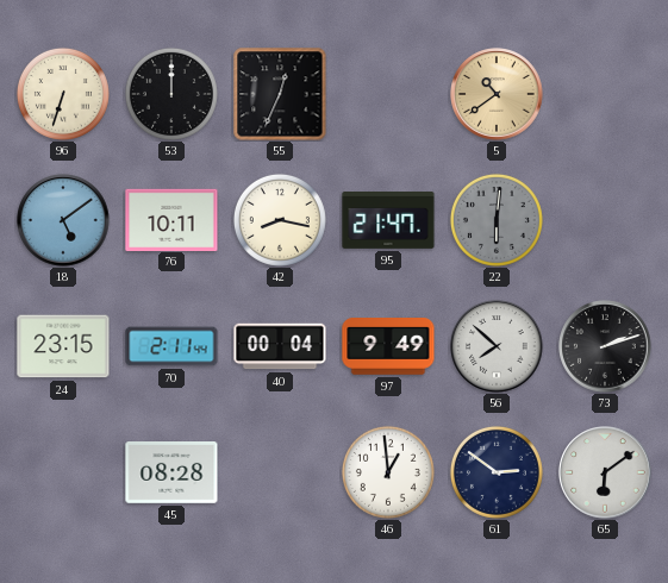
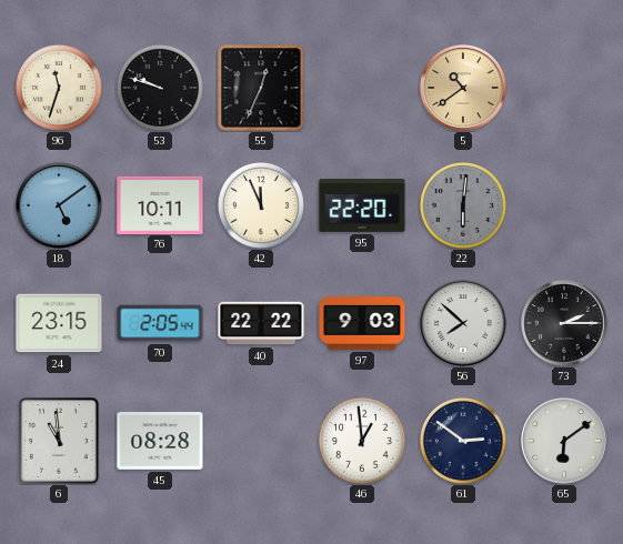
96: 6:33 -> 11:33 (59, 88)
53: 12:00 -> 9:48 (160, 88)
42: 8:17 -> 11:56 (261, 205)
95: 21:47 -> 22:20 (362, 206)
70: 2:11 -> 2:05 (160, 323)
40: 00:04 -> 22:22 (261, 323)
97: 9:49 -> 9:03 (362, 324)
73: 2:12 -> 2:15 (564, 323)
6: none -> 10:59 (59, 441)
